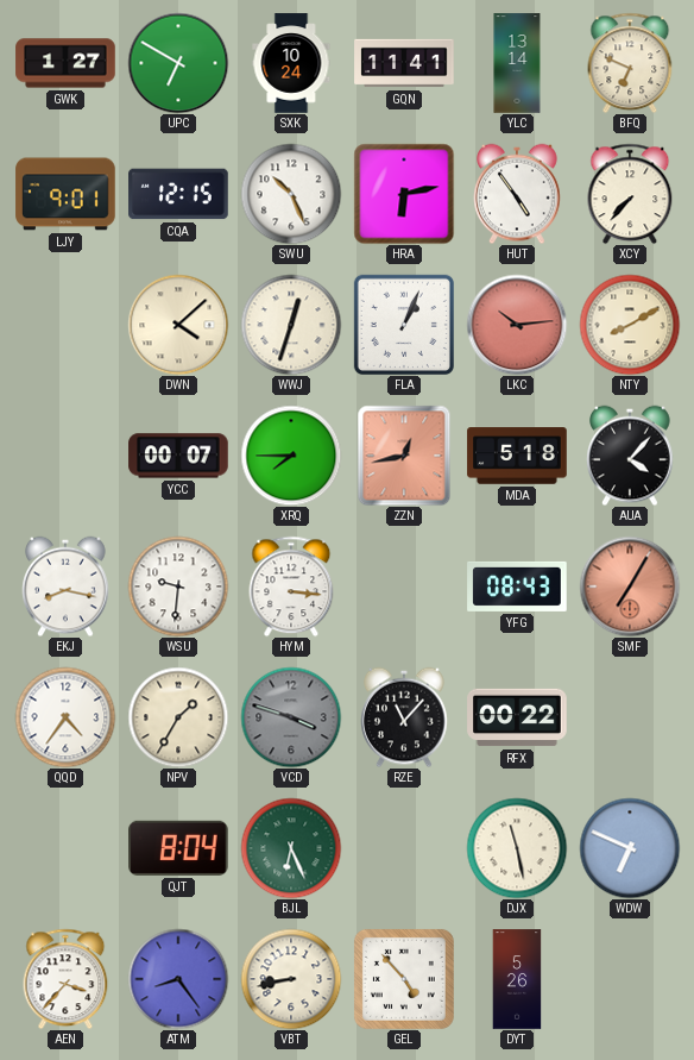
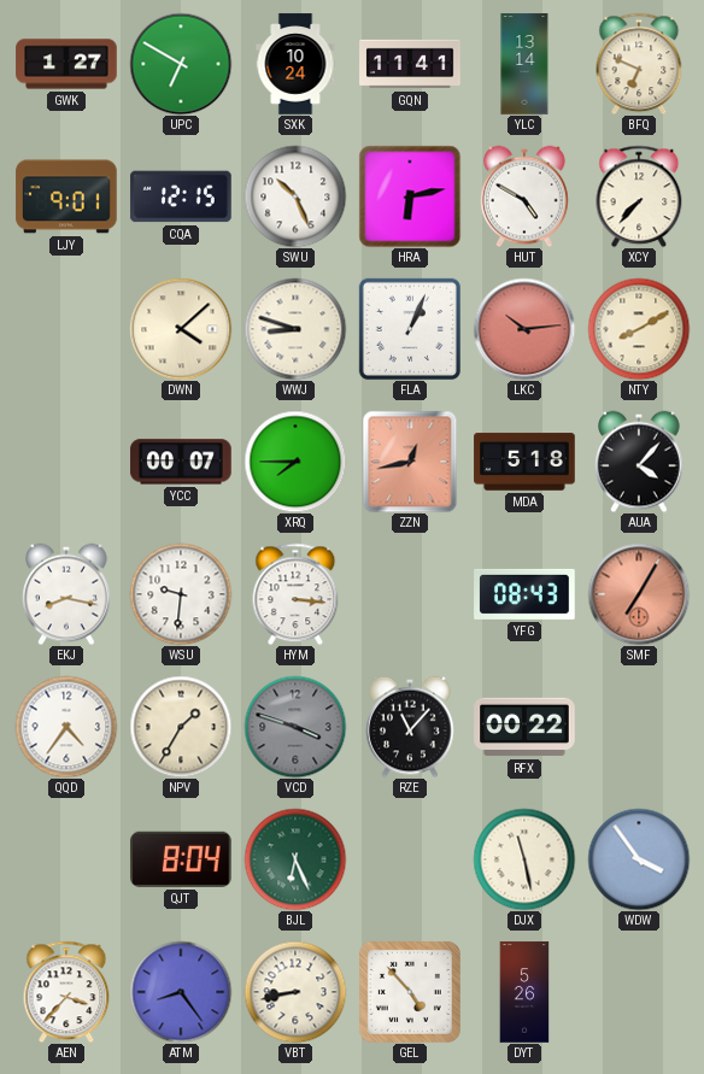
HUT: 4:54 -> 4:50 (524, 196)
WWJ: 12:33 -> 8:48 (295, 329)
WDW: 6:49 -> 3:54 (639, 859)
